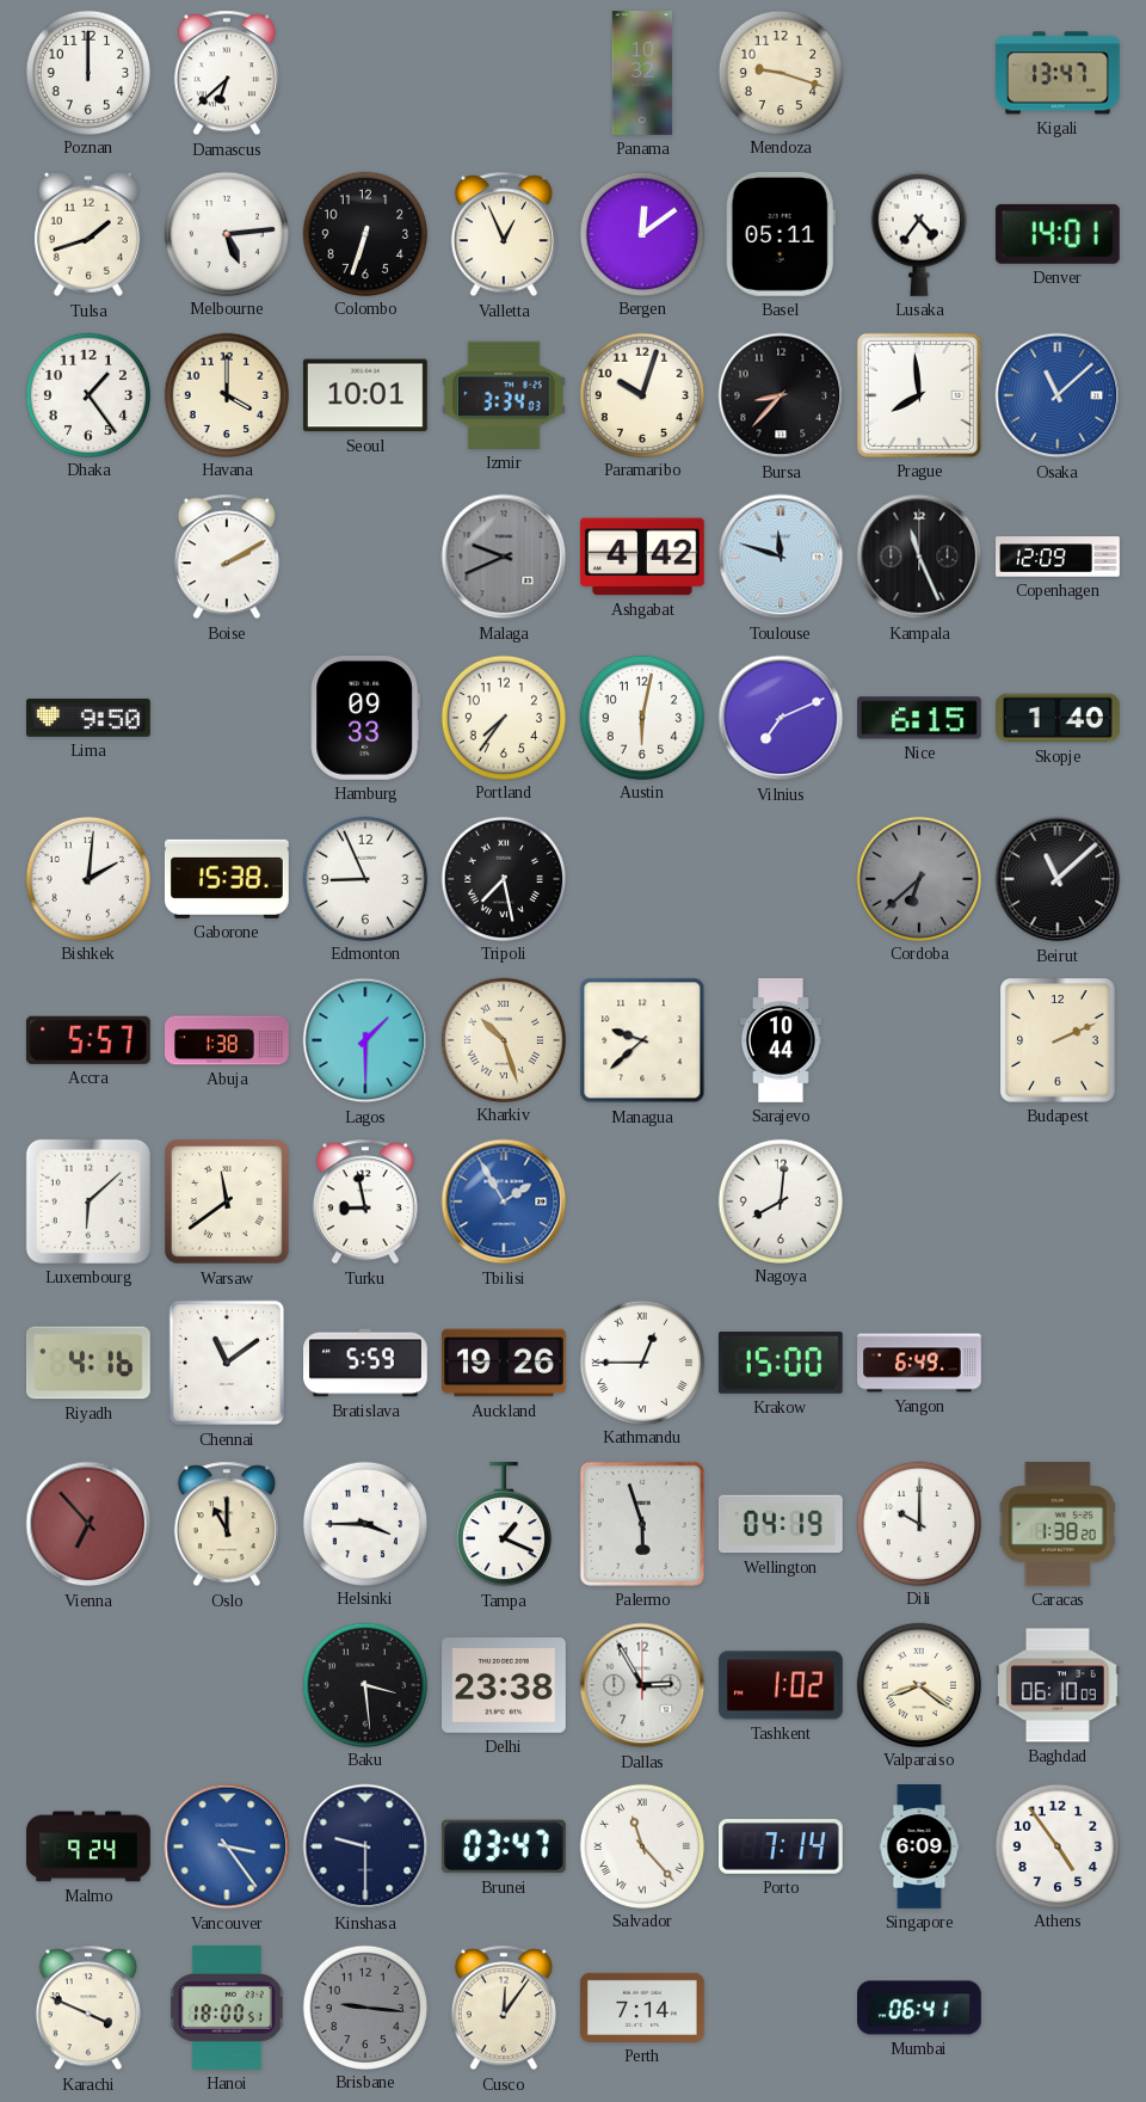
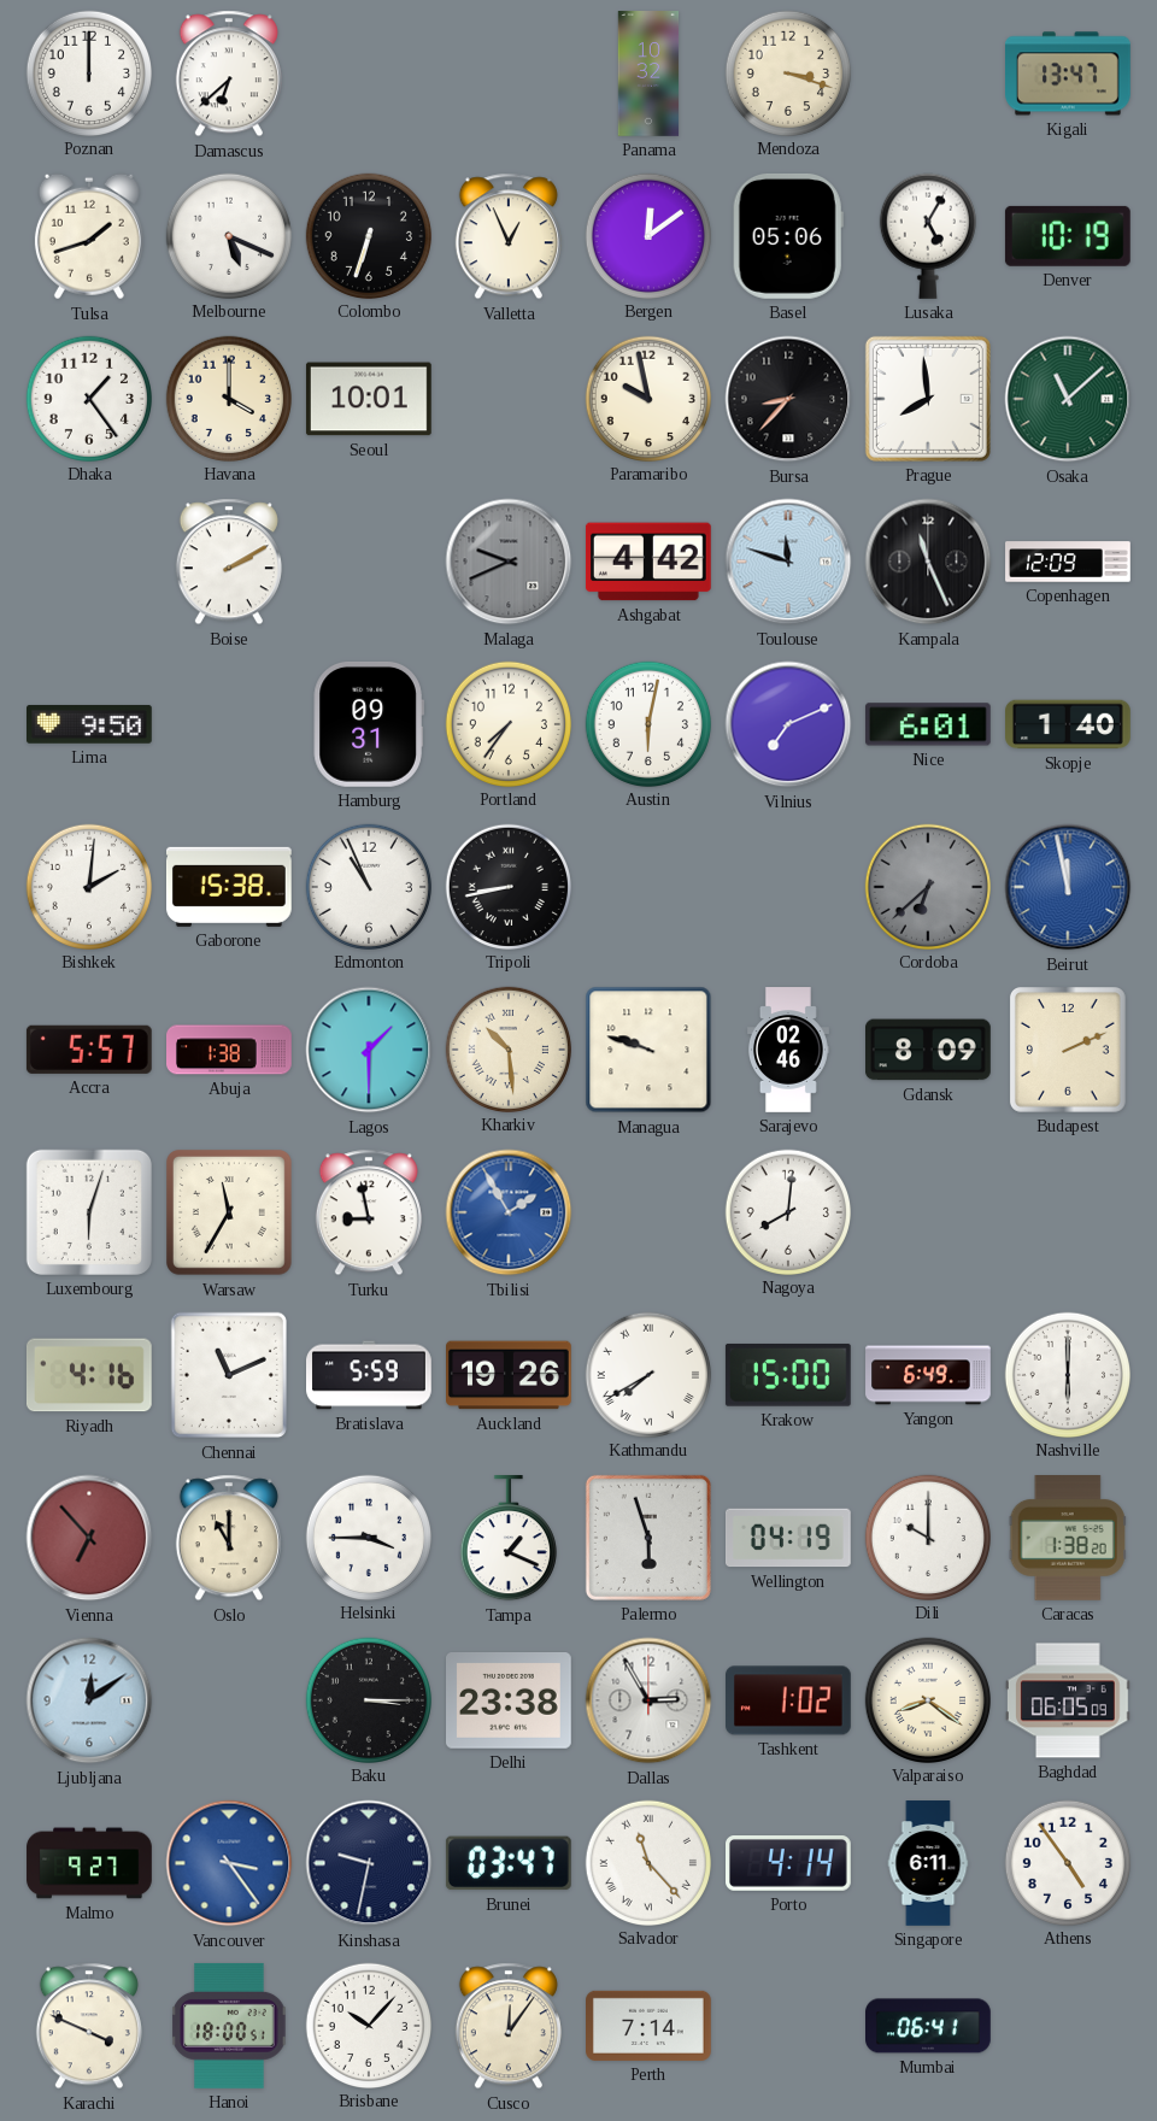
Mendoza: 9:18 -> 3:18 (787, 72)
Melbourne: 5:14 -> 5:19 (228, 235)
Basel: 05:11 -> 05:06 (788, 236)
Lusaka: 4:36 -> 5:05 (928, 236)
Denver: 14:01 -> 10:19 (1068, 236)
Izmir: 3:34 -> none (504, 395)
Paramaribo: 10:03 -> 9:58 (647, 398)
Osaka dial: blue -> green (1068, 399)
Hamburg: 09:33 -> 09:31 (369, 724)
Nice: 6:15 -> 6:01 (928, 724)
Edmonton: 8:56 -> 10:56 (368, 886)
Tripoli: 7:28 -> 8:43 (507, 886)
Beirut: 11:08 -> 11:58 (1068, 887)
Beirut dial: black -> blue (1068, 887)
Kharkiv: 10:27 -> 10:29 (507, 1048)
Managua: 9:38 -> 9:48 (648, 1050)
Sarajevo: 10:44 -> 02:46 (788, 1050)
Gdansk: none -> 8:09 (929, 1050)
Luxembourg: 6:08 -> 6:03 (89, 1212)
Warsaw: 11:39 -> 11:35 (230, 1214)
Chennai: 11:09 -> 11:11 (228, 1375)
Kathmandu: 12:45 -> 7:40 (647, 1374)
Nashville: none -> 6:00 (1067, 1374)
Ljubljana: none -> 12:09 (89, 1700)
Baku: 3:29 -> 3:15 (368, 1699)
Baghdad: 06:10 -> 06:05 (1069, 1700)
Malmo: 9:24 -> 9:27 (89, 1863)
Kinshasa: 9:30 -> 9:32 (369, 1863)
Porto: 7:14 -> 4:14 (789, 1864)
Singapore: 6:09 -> 6:11 (928, 1863)
Brisbane: 9:16 -> 10:07 (368, 2025)
Brisbane dial: grey -> white (368, 2025)
